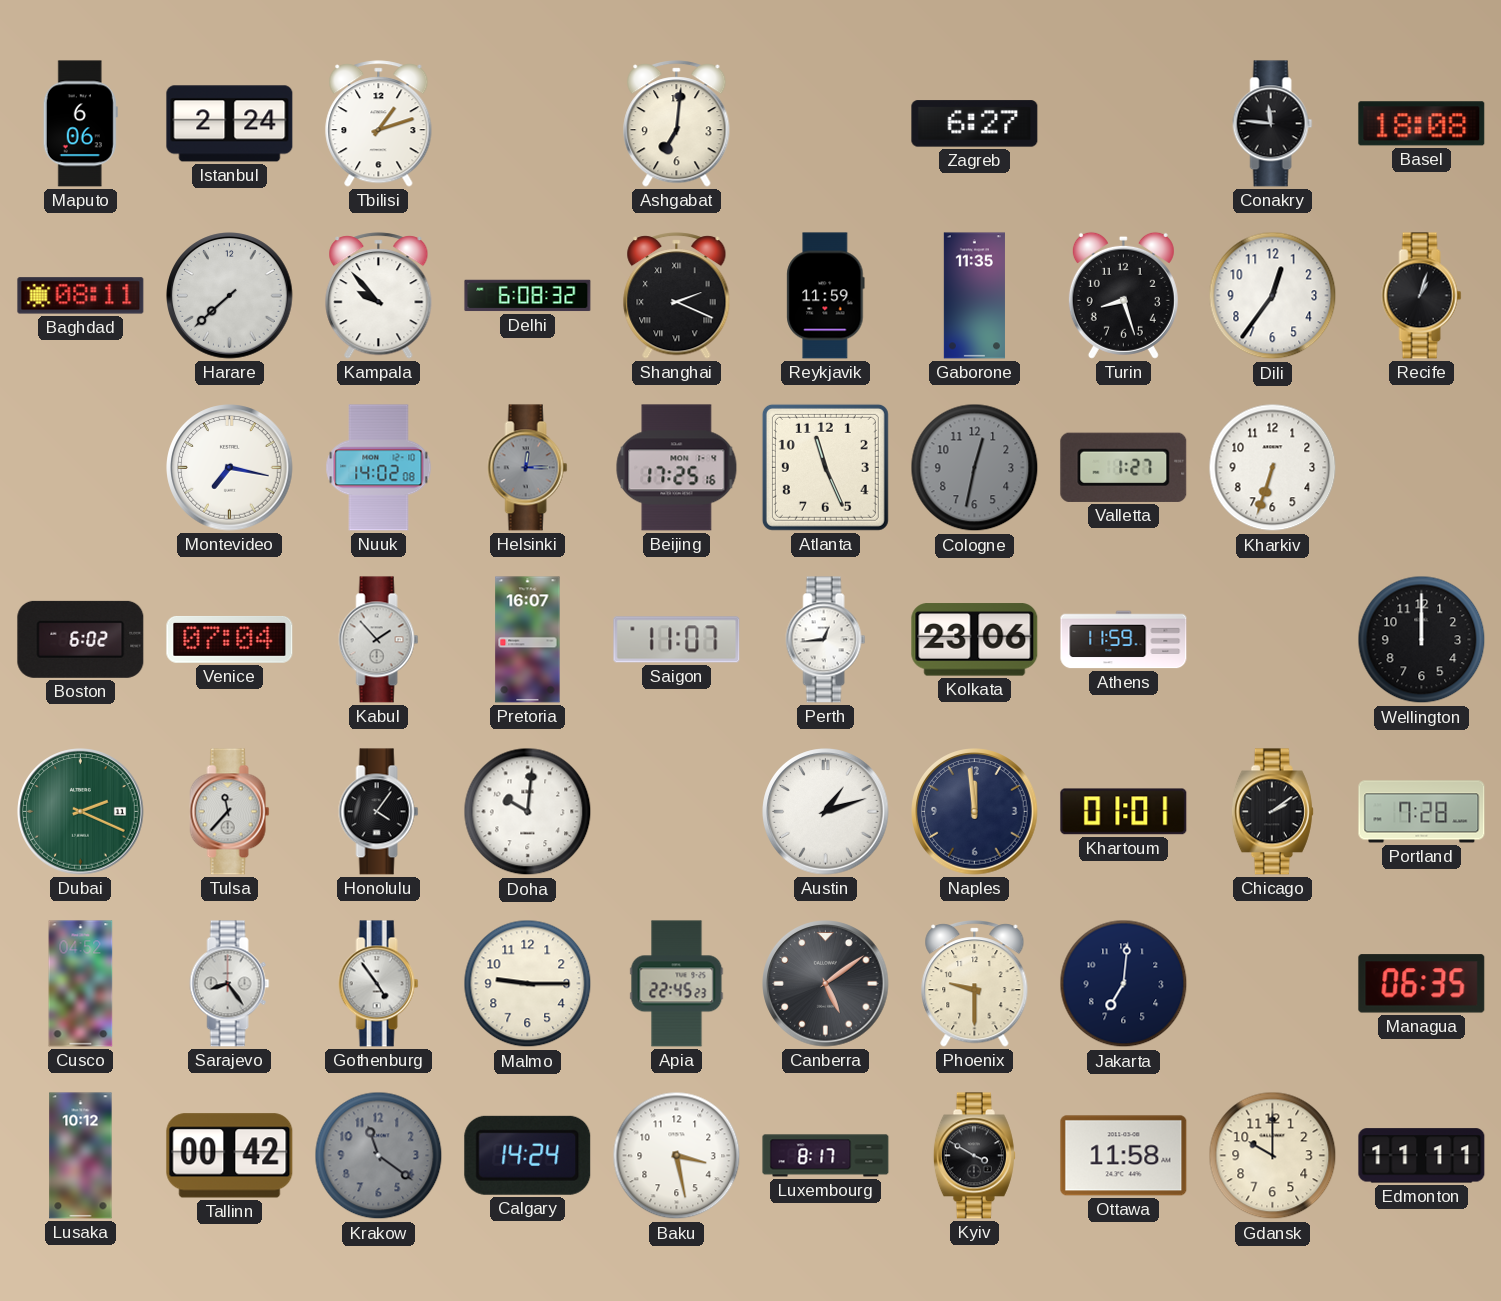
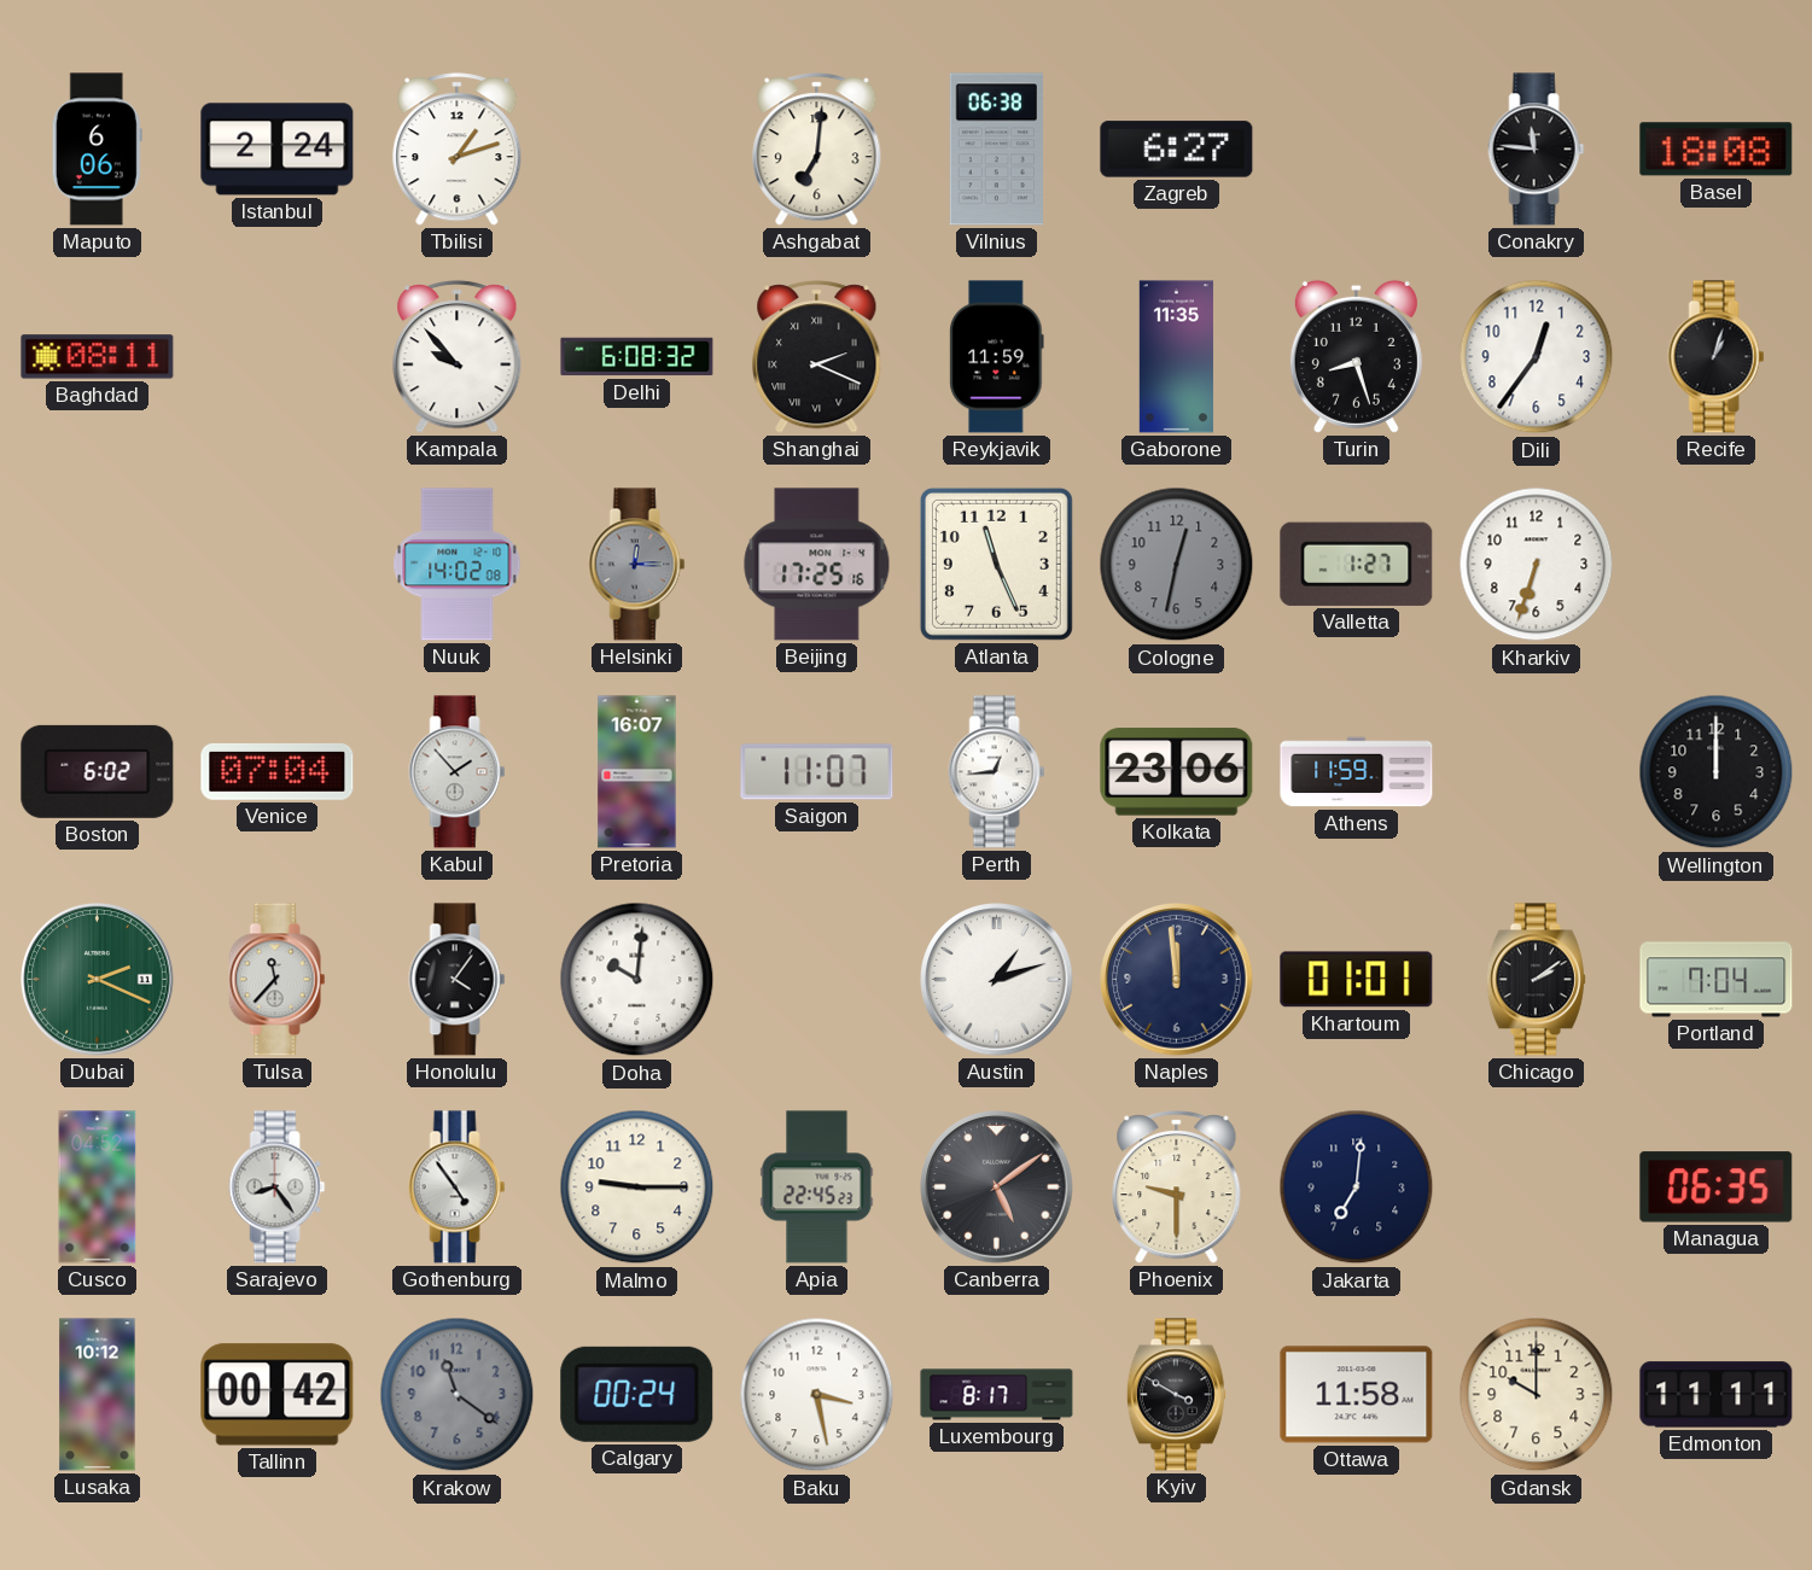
Vilnius: none -> 06:38 (996, 150)
Harare: 7:38 -> none (230, 296)
Montevideo: 7:17 -> none (230, 468)
Portland: 7:28 -> 7:04 (1717, 980)
Calgary: 14:24 -> 00:24 (637, 1394)
